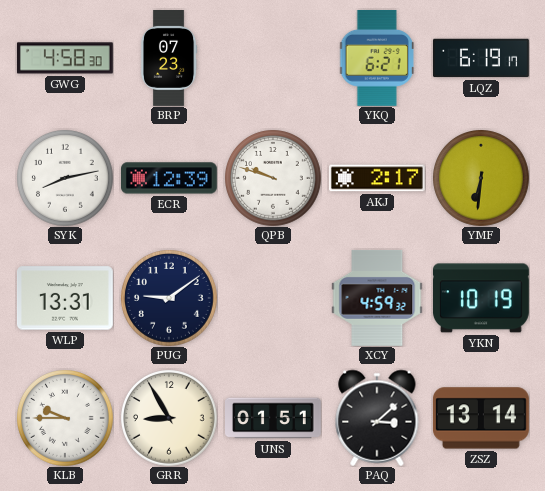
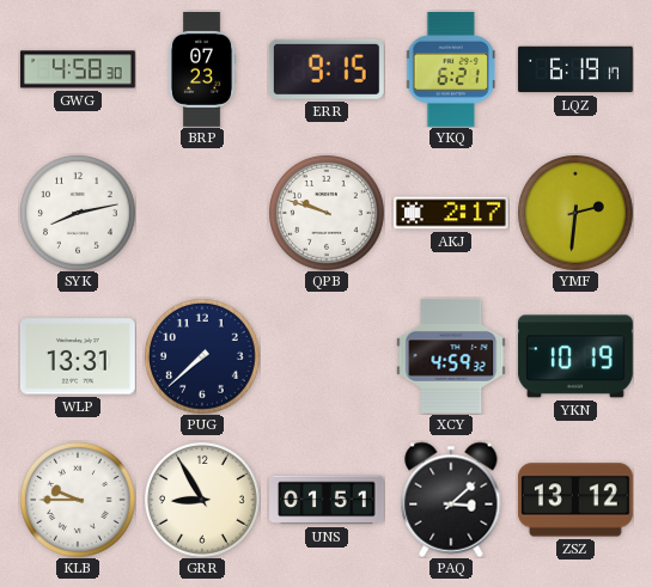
ERR: none -> 9:15 (327, 69)
ECR: 12:39 -> none (170, 178)
YMF: 6:31 -> 2:31 (575, 213)
PUG: 9:09 -> 7:38 (202, 356)
ZSZ: 13:14 -> 13:12 (575, 500)
